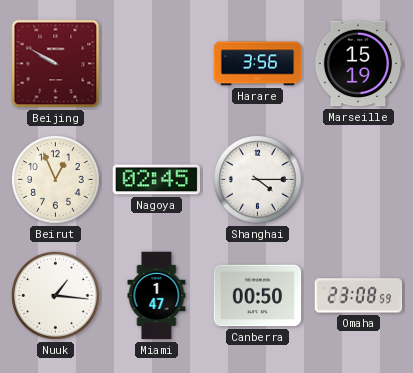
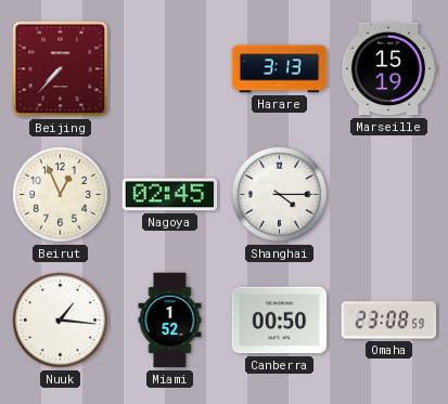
Beijing: 9:50 -> 7:37 (61, 69)
Harare: 3:56 -> 3:13 (280, 69)
Miami: 1:47 -> 1:52 (170, 321)
